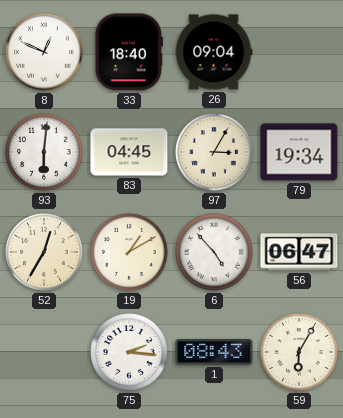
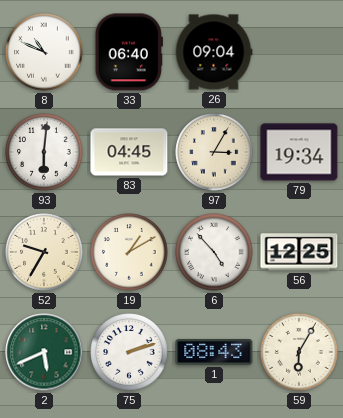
8: 12:49 -> 10:49 (44, 52)
33: 18:40 -> 06:40 (129, 52)
52: 12:35 -> 9:35 (44, 252)
56: 06:47 -> 12:25 (299, 252)
2: none -> 5:41 (44, 352)
75: 2:16 -> 2:12 (129, 352)
